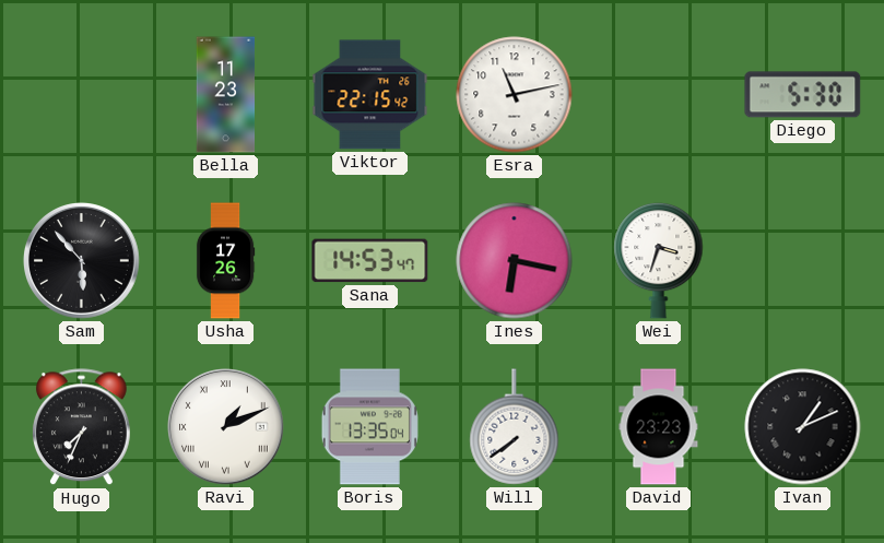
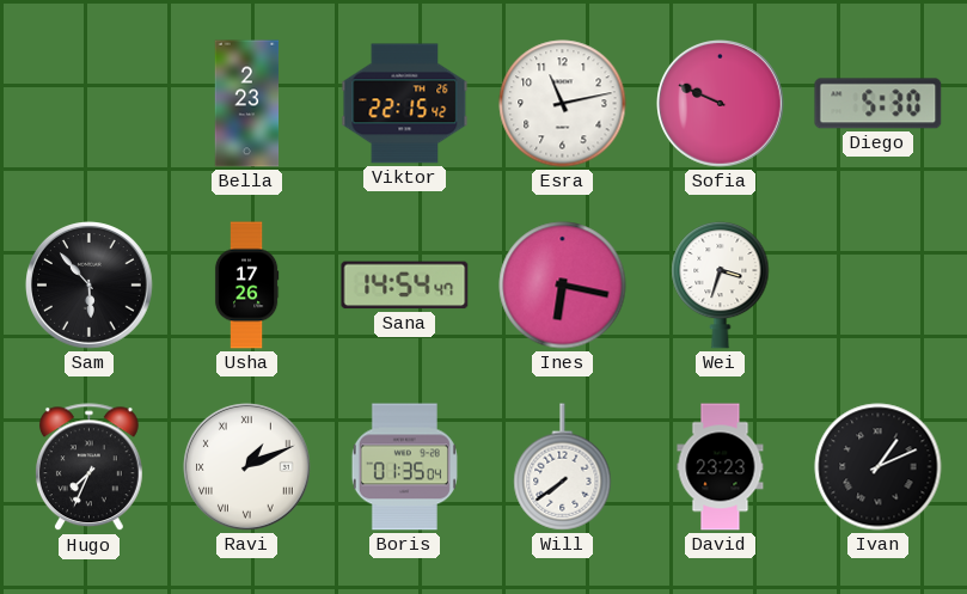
Bella: 11:23 -> 2:23 (247, 104)
Sofia: none -> 9:49 (721, 104)
Sana: 14:53 -> 14:54 (405, 286)
Boris: 13:35 -> 01:35 (404, 467)
